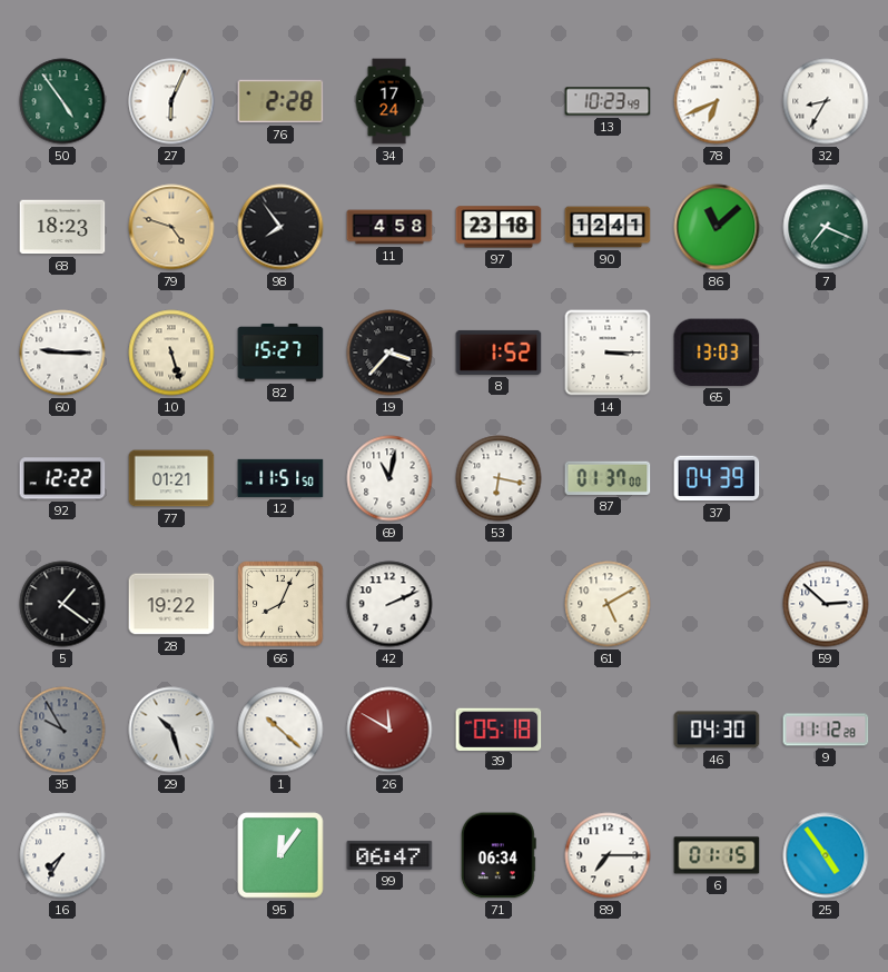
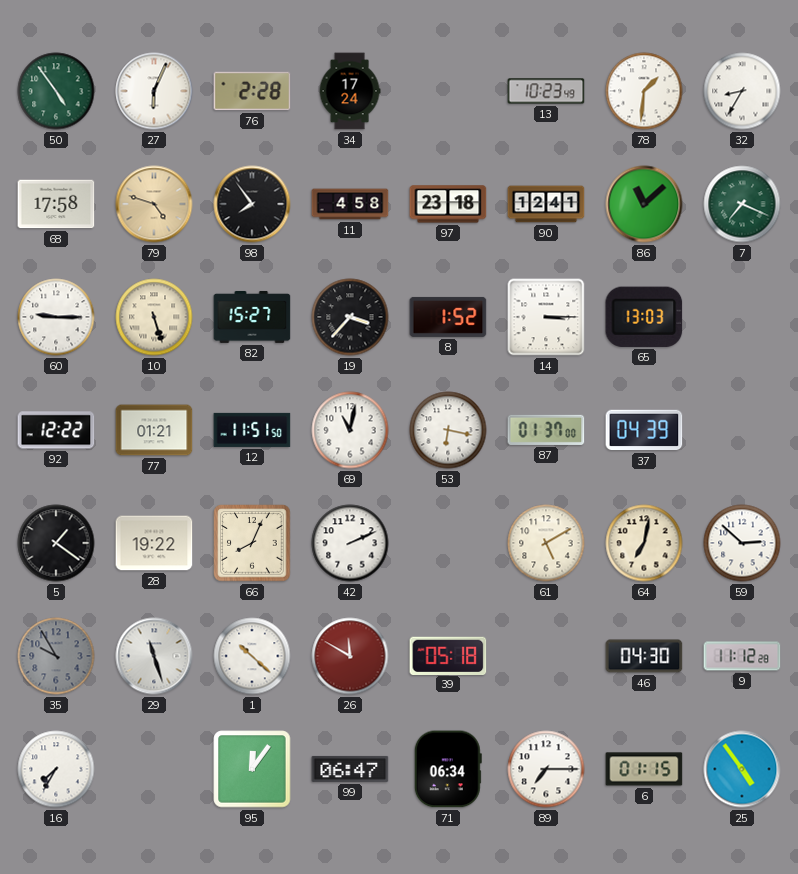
78: 6:41 -> 1:31 (644, 91)
68: 18:23 -> 17:58 (56, 204)
64: none -> 7:02 (644, 543)
29: 10:27 -> 11:27 (154, 656)
